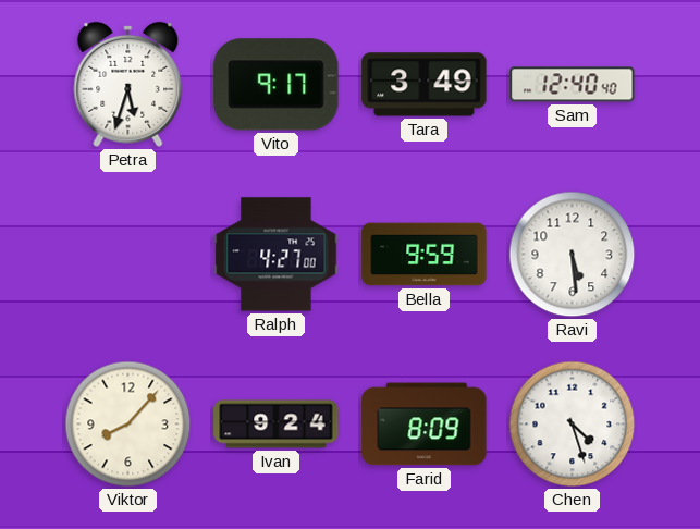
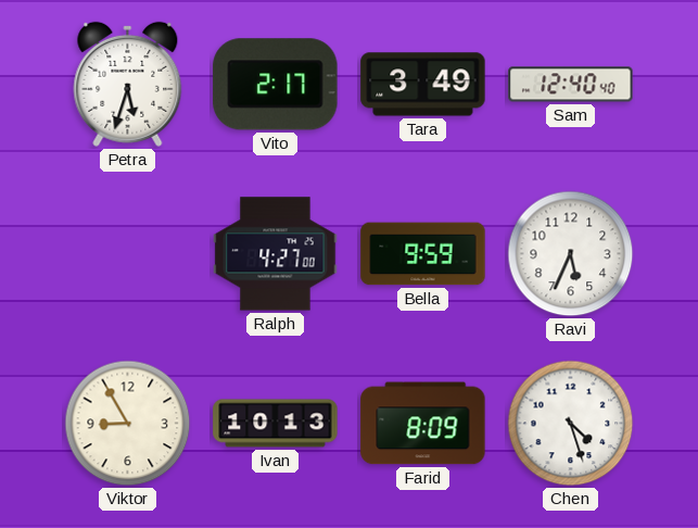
Vito: 9:17 -> 2:17 (276, 85)
Ravi: 5:29 -> 5:34 (571, 254)
Viktor: 8:07 -> 8:55 (128, 424)
Ivan: 9:24 -> 10:13 (276, 424)
